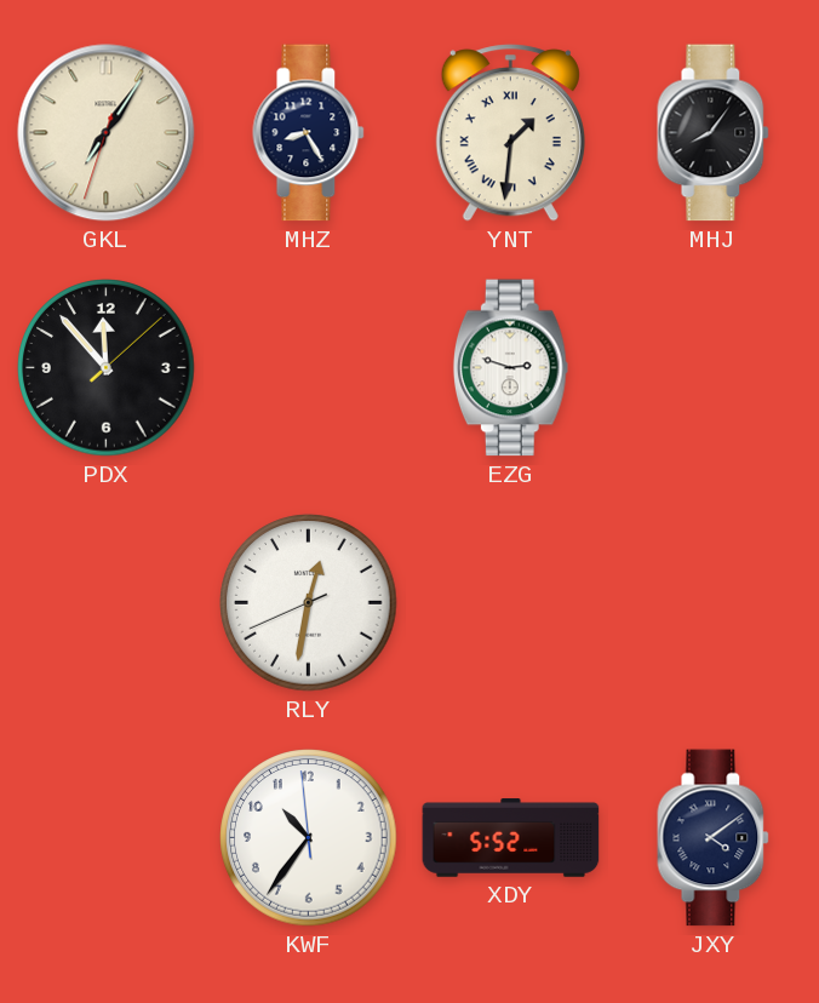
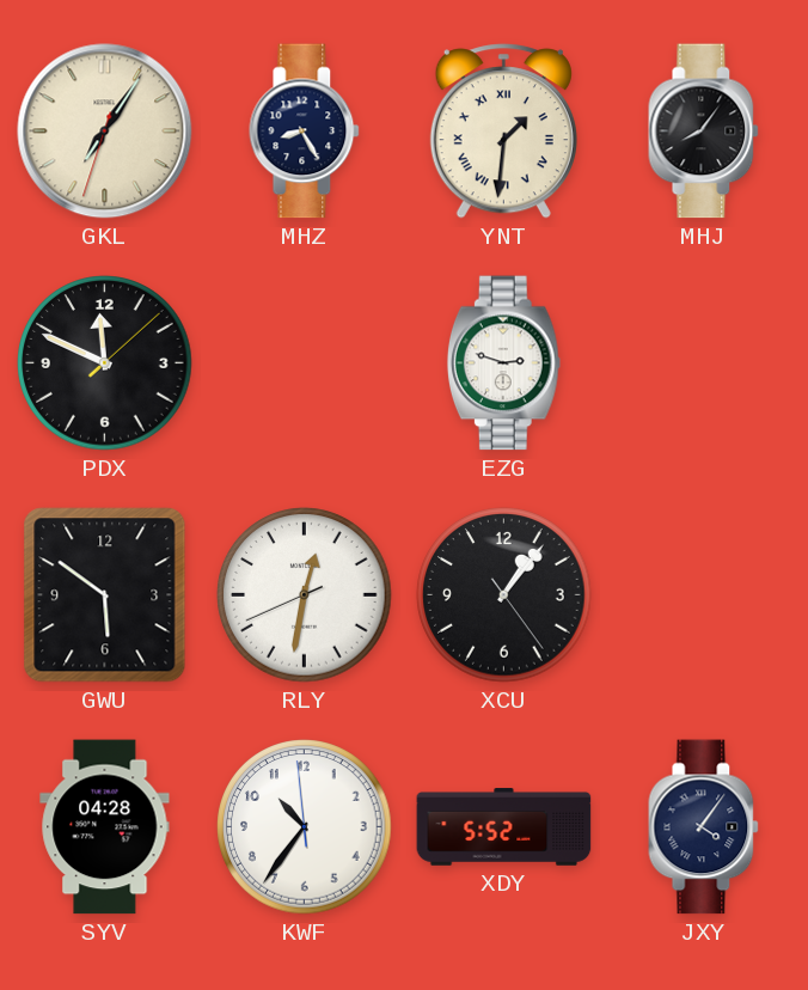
PDX: 11:53 -> 11:49 (105, 363)
GWU: none -> 5:51 (105, 595)
XCU: none -> 1:06 (504, 595)
SYV: none -> 04:28 (105, 827)
JXY: 4:09 -> 4:06 (704, 827)
